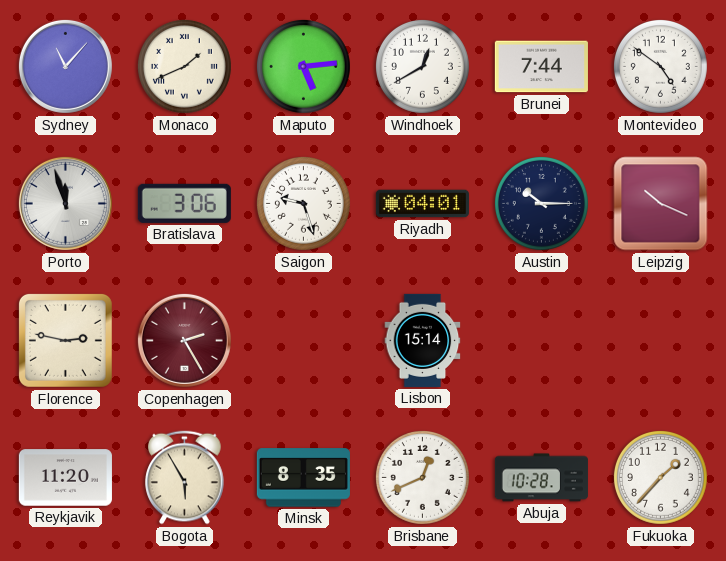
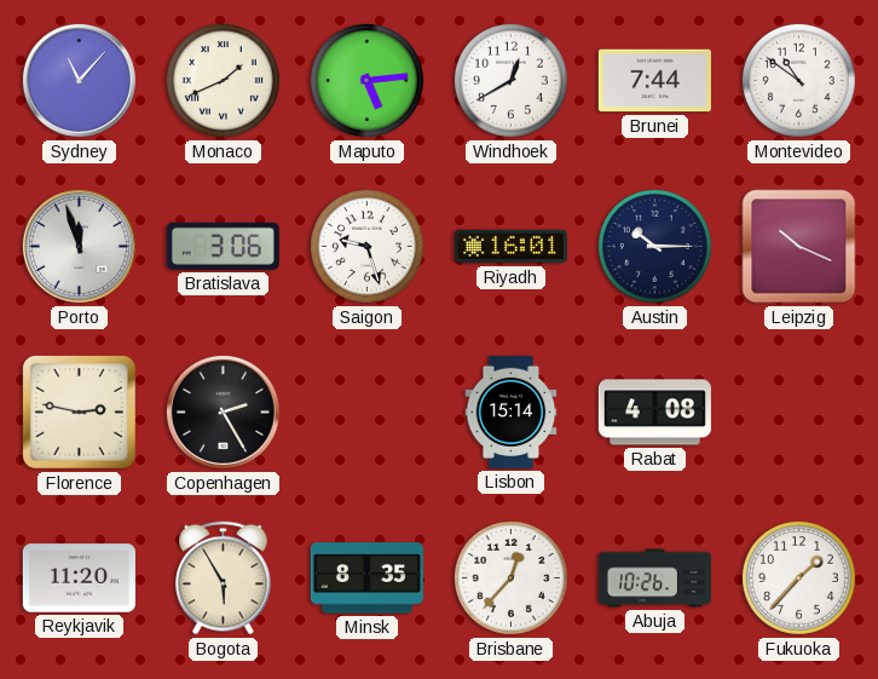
Montevideo: 4:51 -> 10:51 (798, 80)
Riyadh: 04:01 -> 16:01 (510, 247)
Copenhagen dial: burgundy -> black (223, 412)
Rabat: none -> 4:08 (654, 413)
Brisbane: 12:41 -> 12:37 (510, 577)
Abuja: 10:28 -> 10:26 (654, 579)
